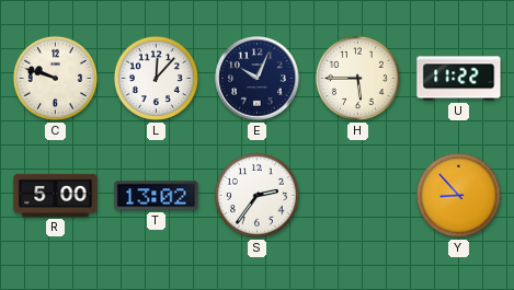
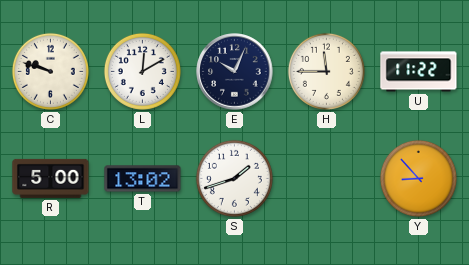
L: 12:07 -> 12:10 (142, 71)
H: 5:45 -> 11:45 (326, 71)
S: 2:36 -> 1:42 (234, 178)
